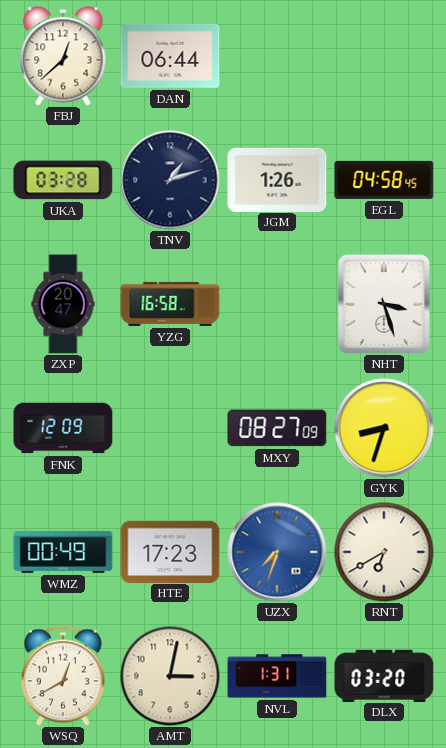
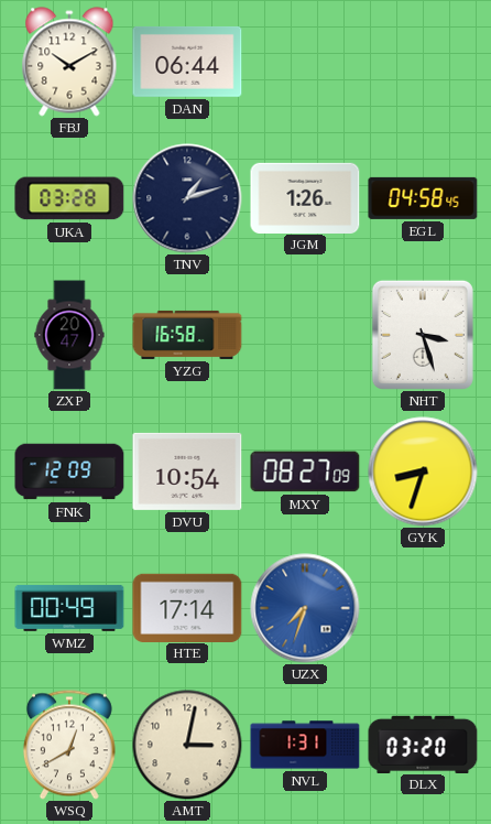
FBJ: 12:38 -> 10:10 (69, 62)
DVU: none -> 10:54 (187, 471)
HTE: 17:23 -> 17:14 (187, 607)
RNT: 6:40 -> none (384, 552)
